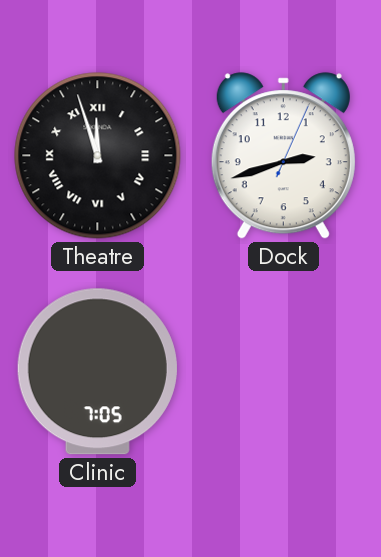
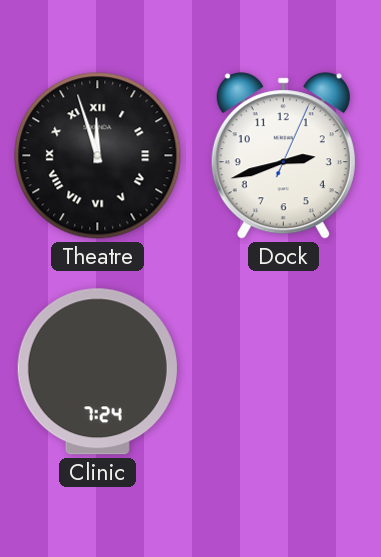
Clinic: 7:05 -> 7:24 (97, 372)
